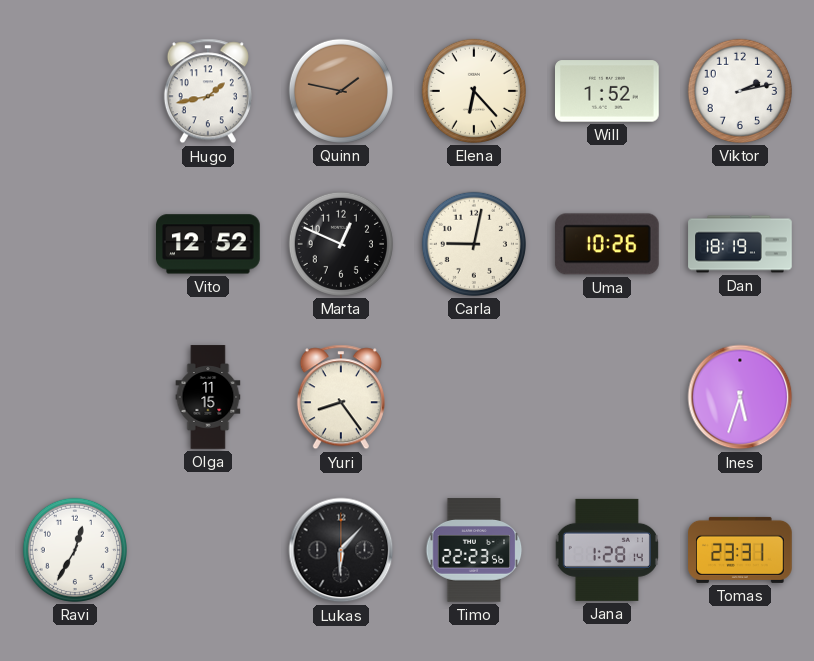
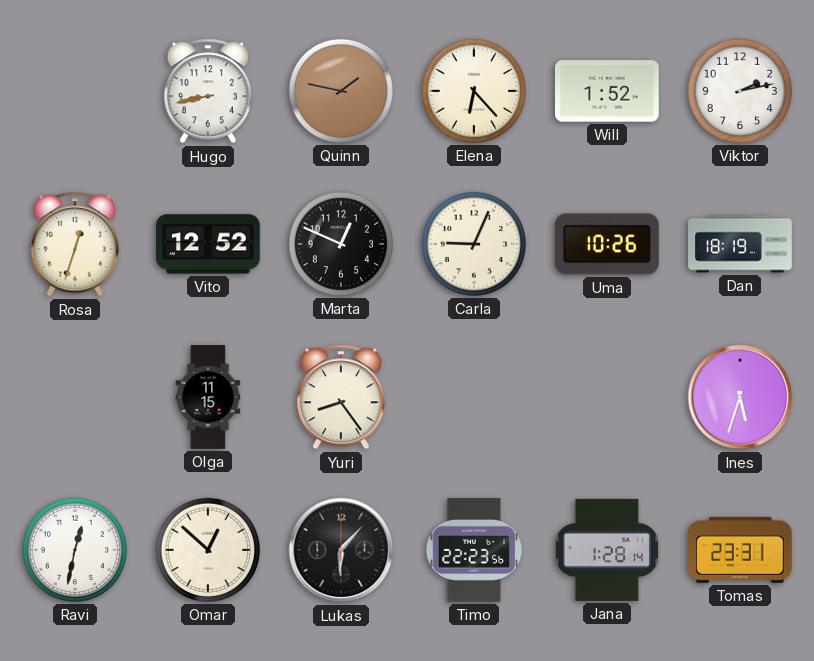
Hugo: 1:43 -> 8:43 (208, 91)
Rosa: none -> 12:33 (75, 244)
Carla: 9:02 -> 9:04 (474, 244)
Ravi: 12:35 -> 12:32 (75, 550)
Omar: none -> 12:52 (208, 550)
